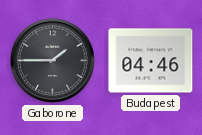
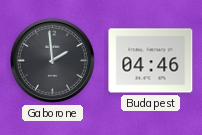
Gaborone: 1:45 -> 1:59 (52, 60)
